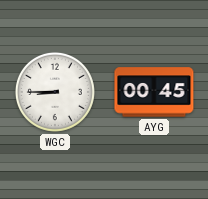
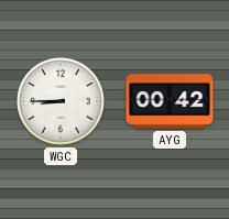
AYG: 00:45 -> 00:42 (170, 101)
